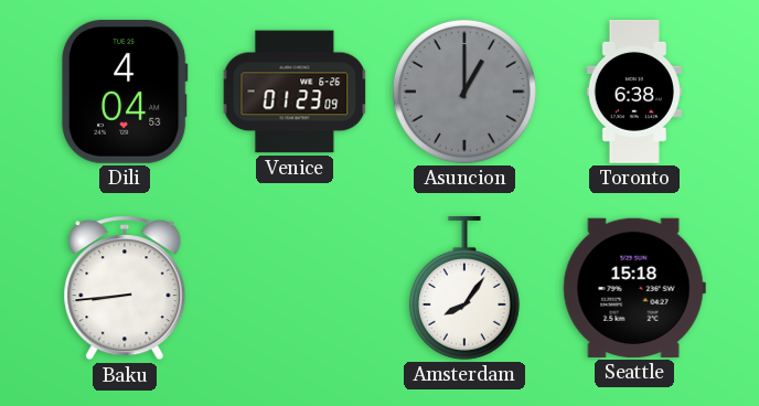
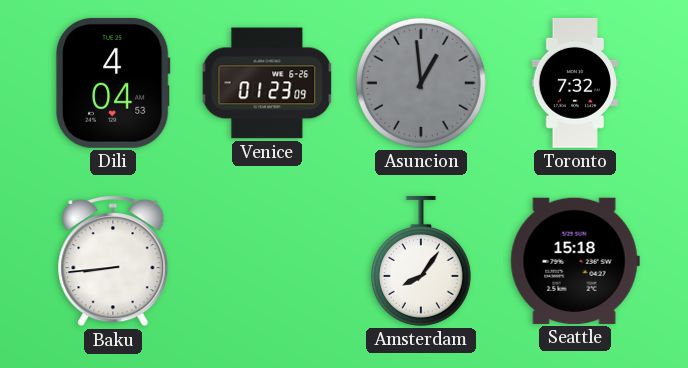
Asuncion: 1:00 -> 12:59 (421, 83)
Toronto: 6:38 -> 7:32 (574, 84)
